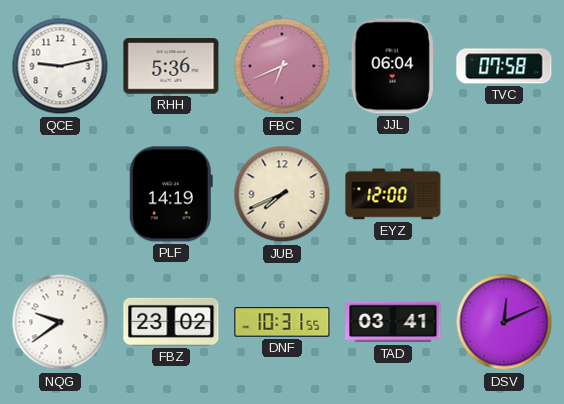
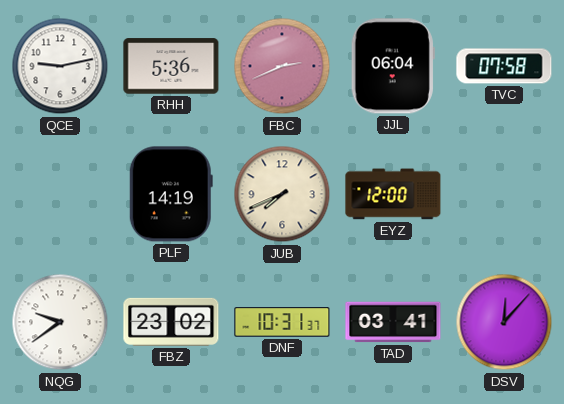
FBC: 6:41 -> 2:41 (282, 66)
DNF: 10:31:55 -> 10:31:37 (282, 322)
DSV: 12:11 -> 12:07 (504, 322)
